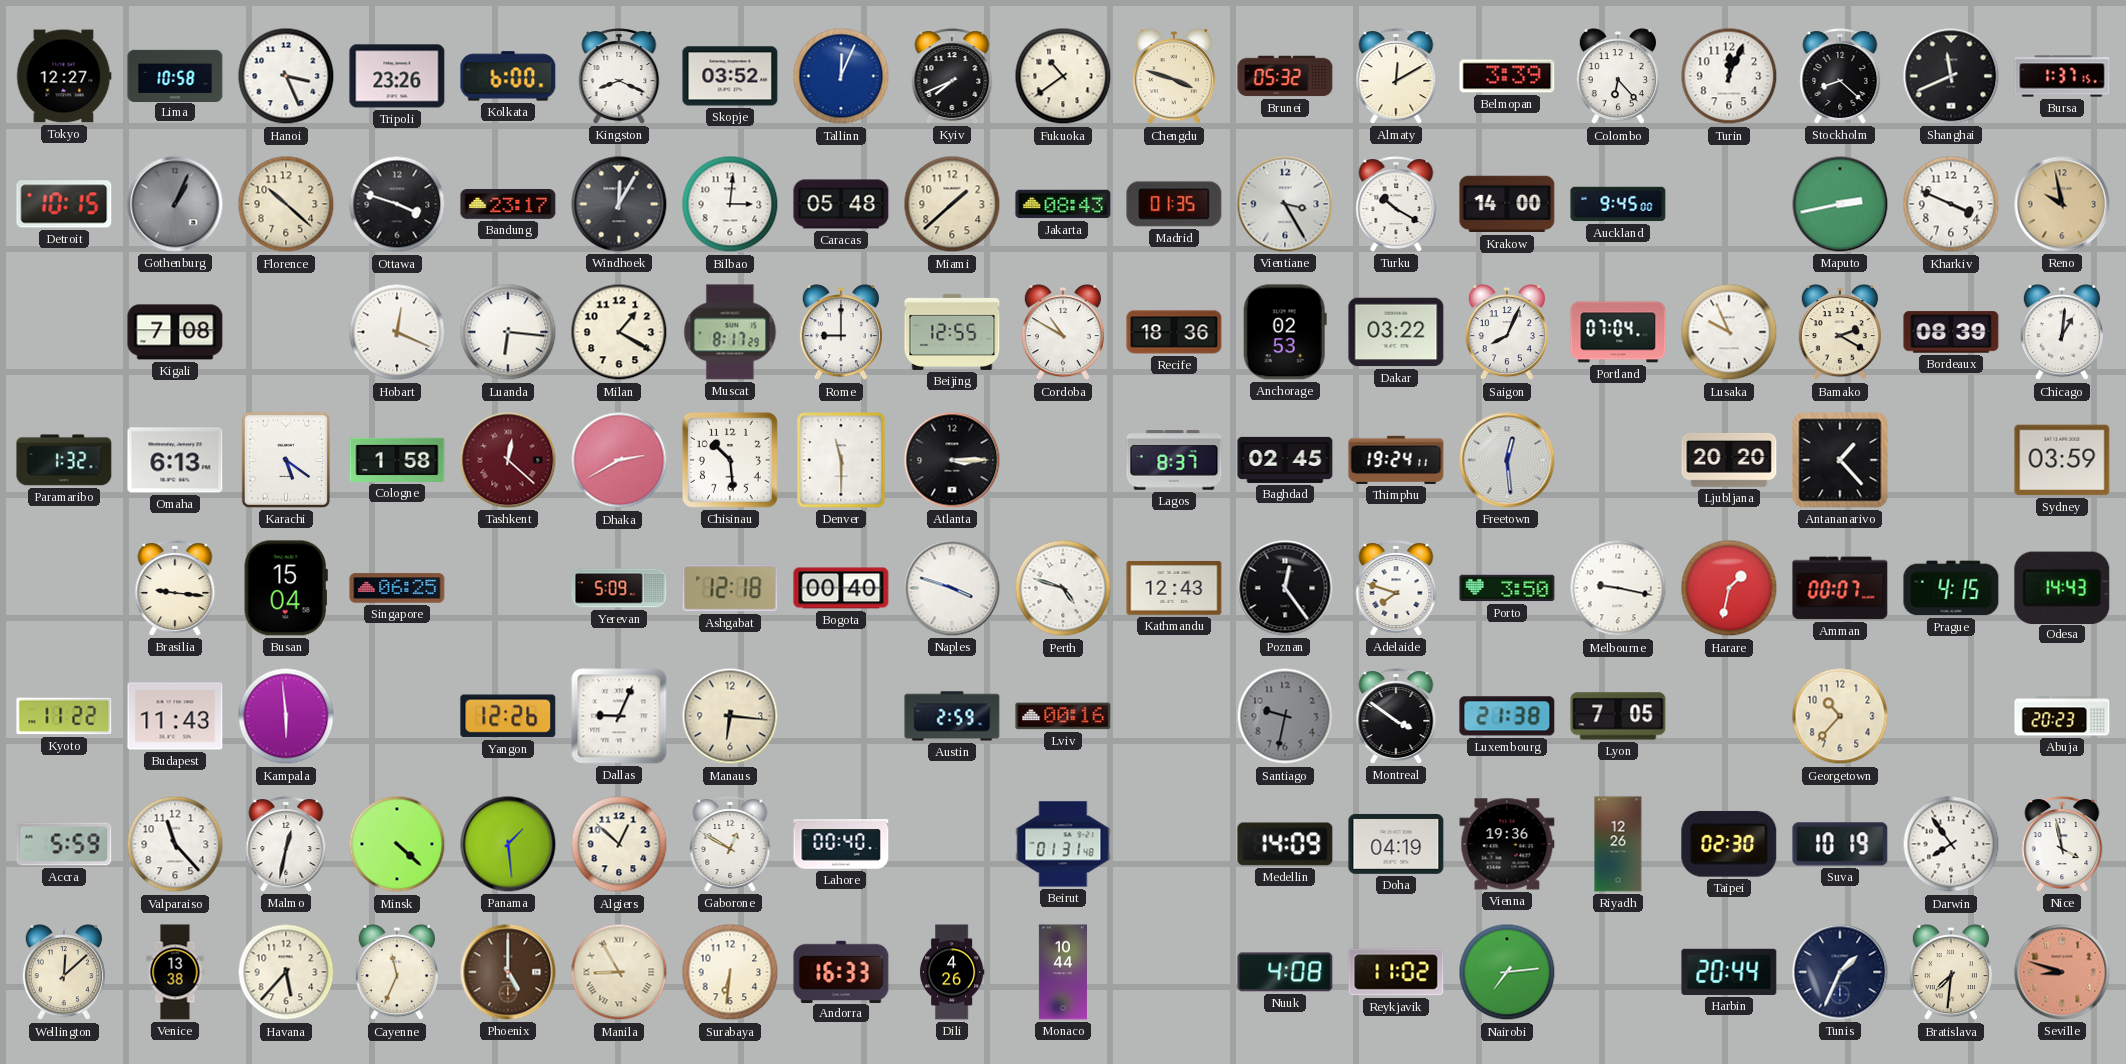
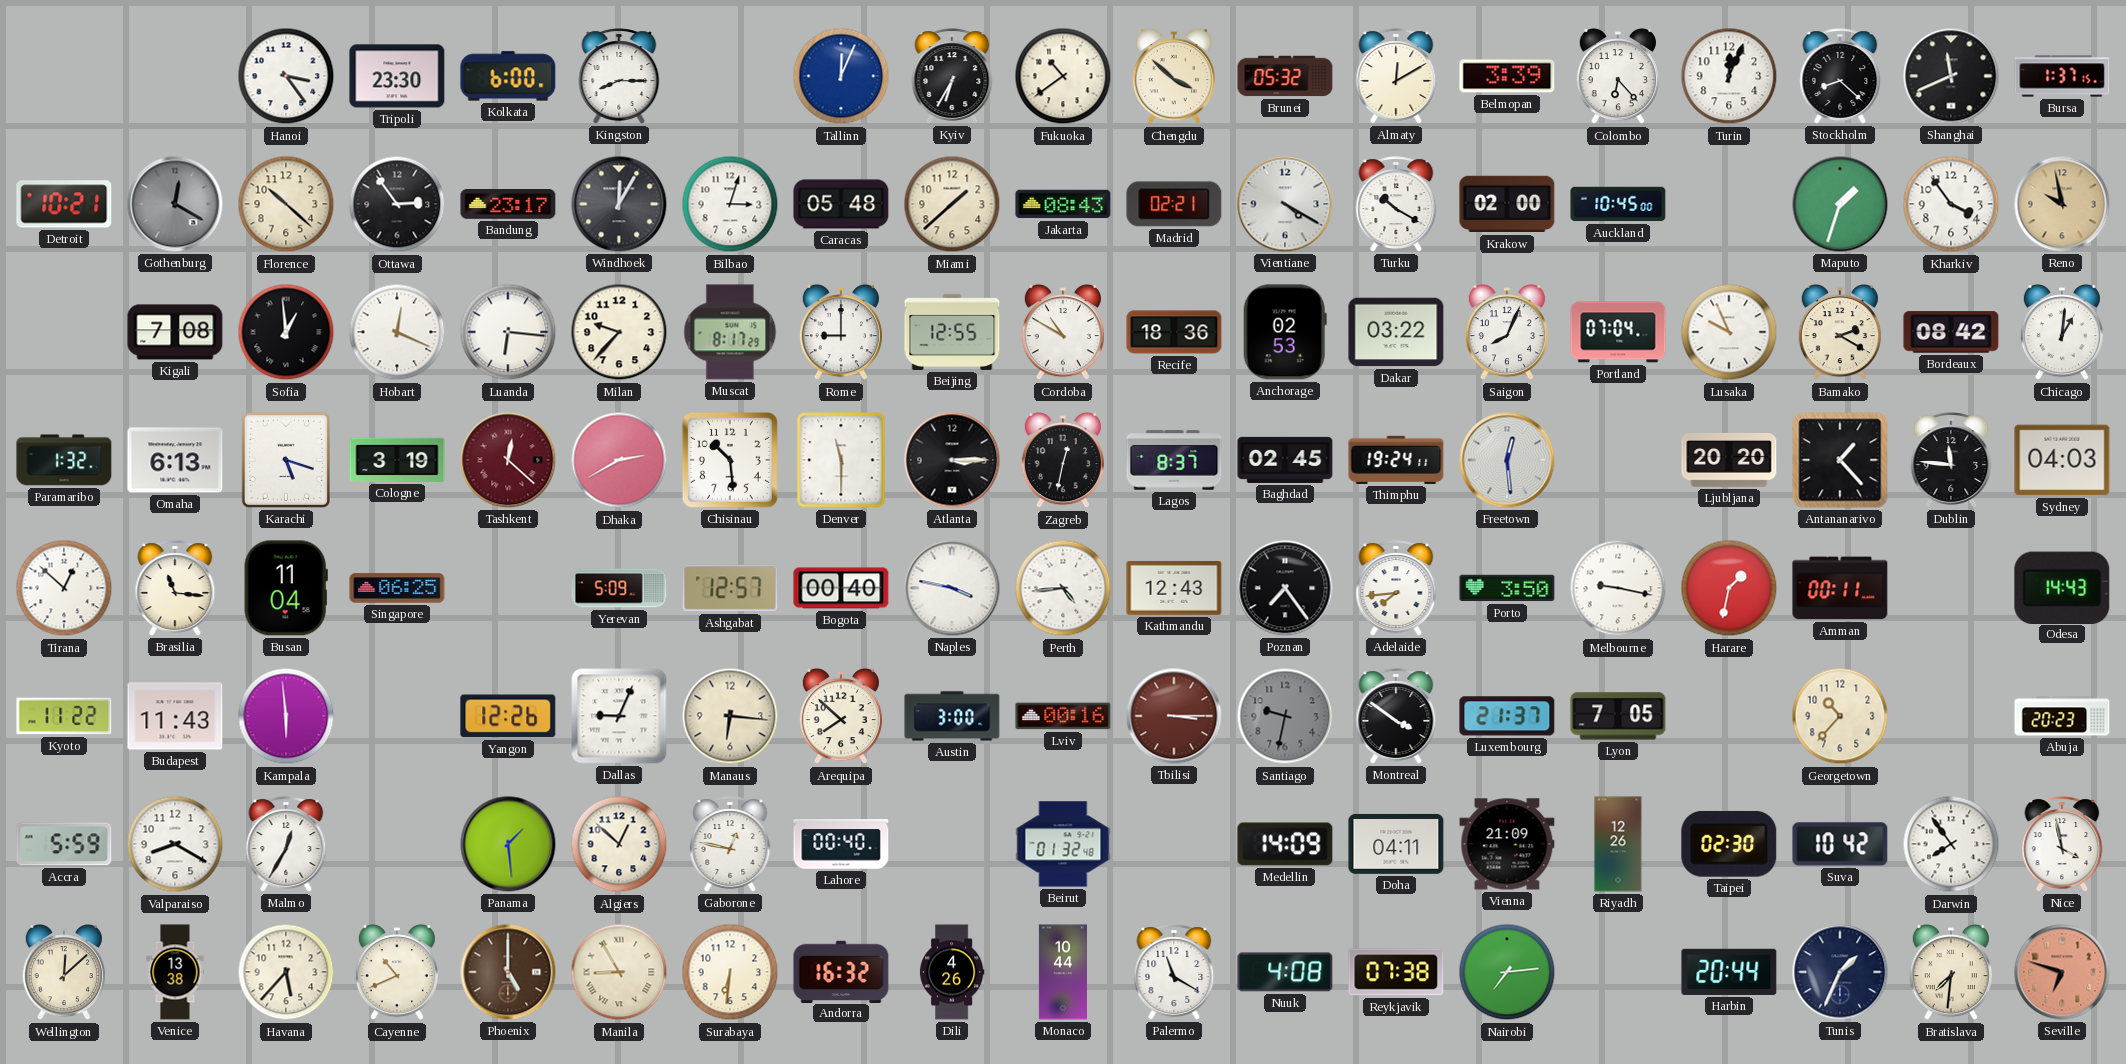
Tokyo: 12:27 -> none (64, 76)
Lima: 10:58 -> none (175, 75)
Hanoi: 3:26 -> 3:24 (286, 76)
Tripoli: 23:26 -> 23:30 (397, 76)
Kingston: 8:19 -> 8:15 (619, 76)
Skopje: 03:52 -> none (730, 76)
Kyiv: 7:41 -> 6:35 (952, 76)
Chengdu: 3:48 -> 3:52 (1174, 77)
Detroit: 10:15 -> 10:21 (64, 204)
Gothenburg: 1:04 -> 12:20 (175, 204)
Ottawa: 3:48 -> 2:54 (397, 204)
Bilbao: 3:01 -> 3:03 (730, 204)
Madrid: 01:35 -> 02:21 (1174, 204)
Vientiane: 3:25 -> 4:20 (1285, 204)
Krakow: 14:00 -> 02:00 (1507, 204)
Auckland: 9:45 -> 10:45 (1618, 204)
Maputo: 2:43 -> 1:33 (1840, 204)
Kharkiv: 3:49 -> 3:54 (1951, 204)
Sofia: none -> 12:59 (286, 332)
Milan: 1:20 -> 9:37 (619, 332)
Bordeaux: 08:39 -> 08:42 (1951, 332)
Karachi: 5:21 -> 5:18 (286, 460)
Cologne: 1:58 -> 3:19 (397, 460)
Zagreb: none -> 12:32 (1063, 461)
Dublin: none -> 11:46 (1951, 460)
Sydney: 03:59 -> 04:03 (2062, 460)
Tirana: none -> 12:52 (64, 588)
Brasilia: 9:16 -> 11:16 (175, 588)
Busan: 15:04 -> 11:04 (286, 588)
Ashgabat: 12:18 -> 12:57 (730, 588)
Naples: 3:48 -> 3:47 (952, 588)
Perth: 4:48 -> 4:44 (1063, 588)
Poznan: 12:24 -> 7:24 (1285, 588)
Adelaide: 7:48 -> 7:44 (1396, 588)
Amman: 00:07 -> 00:11 (1840, 588)
Prague: 4:15 -> none (1951, 588)
Arequipa: none -> 7:52 (841, 717)
Austin: 2:59 -> 3:00 (952, 716)
Tbilisi: none -> 3:15 (1174, 716)
Luxembourg: 21:38 -> 21:37 (1507, 716)
Valparaiso: 11:23 -> 8:20 (175, 844)
Malmo: 12:32 -> 12:35 (286, 844)
Minsk: 4:22 -> none (397, 844)
Gaborone: 12:50 -> 12:47 (730, 844)
Beirut: 01:31 -> 01:32 (1063, 844)
Doha: 04:19 -> 04:11 (1396, 844)
Vienna: 19:36 -> 21:09 (1507, 844)
Suva: 10:19 -> 10:42 (1840, 844)
Cayenne: 11:34 -> 10:41 (397, 973)
Andorra: 16:33 -> 16:32 (841, 971)
Palermo: none -> 11:20 (1174, 972)
Reykjavik: 11:02 -> 07:38 (1396, 972)
Seville: 8:48 -> 6:48 (2062, 972)
